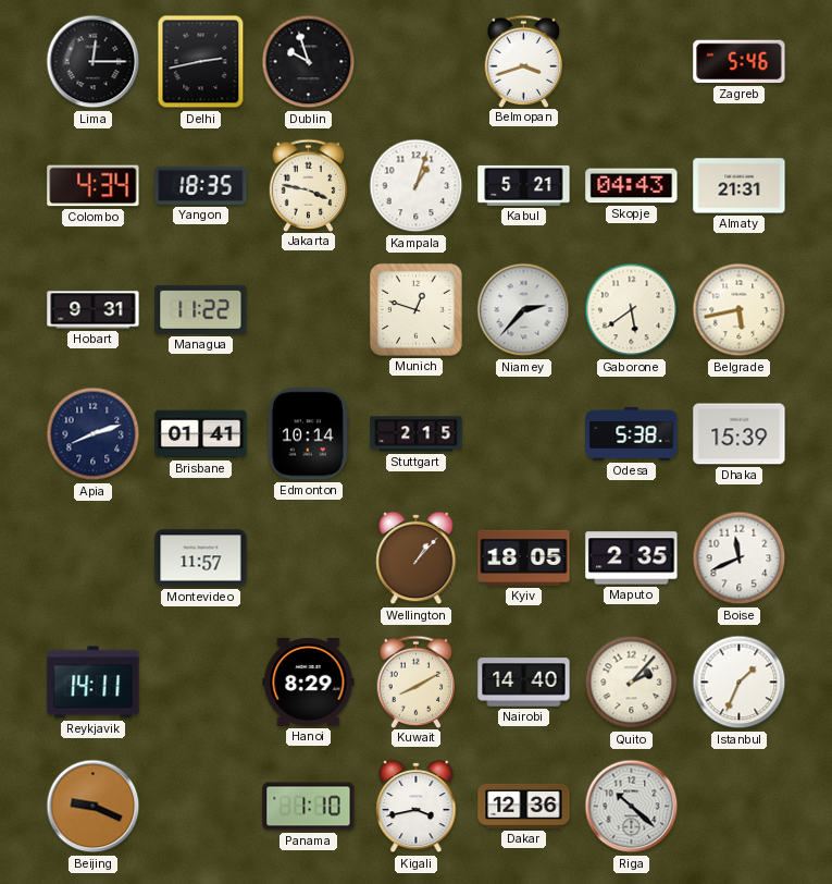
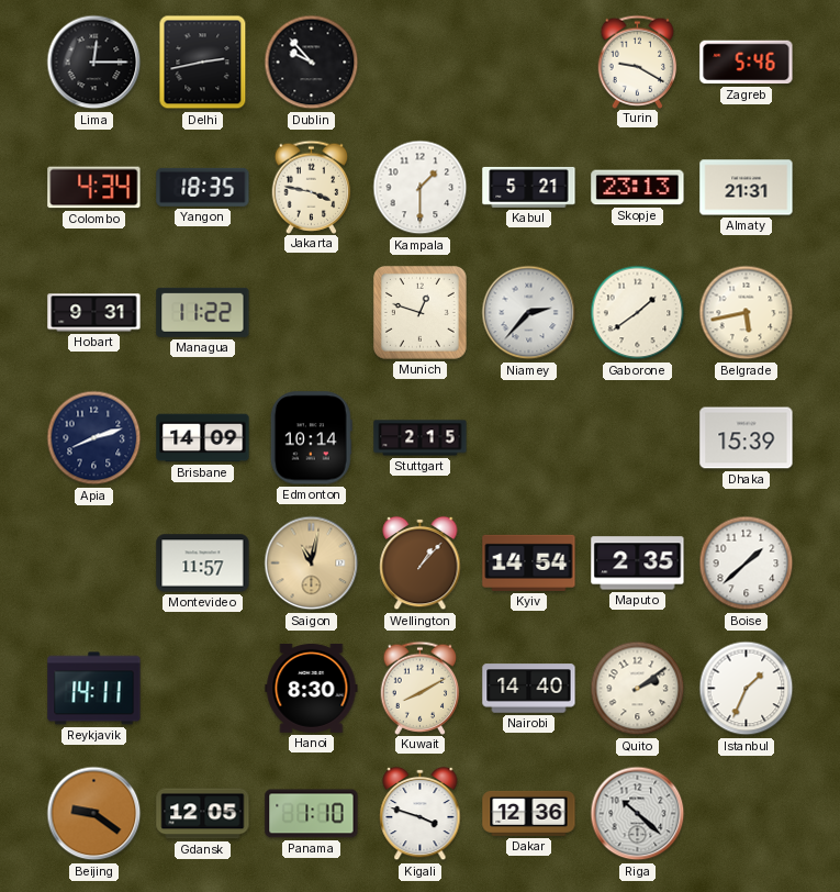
Dublin: 9:57 -> 9:53 (312, 63)
Belmopan: 3:42 -> none (524, 61)
Turin: none -> 9:20 (638, 62)
Kampala: 1:03 -> 1:30 (421, 188)
Skopje: 04:43 -> 23:13 (638, 188)
Gaborone: 5:39 -> 1:39 (638, 313)
Brisbane: 01:41 -> 14:09 (203, 438)
Odesa: 5:38 -> none (632, 433)
Saigon: none -> 11:02 (312, 564)
Kyiv: 18:05 -> 14:54 (529, 562)
Boise: 11:41 -> 1:38 (747, 564)
Hanoi: 8:29 -> 8:30 (312, 688)
Quito: 2:07 -> 2:09 (638, 689)
Beijing: 9:19 -> 9:21 (94, 814)
Gdansk: none -> 12:05 (203, 814)
Kigali: 3:43 -> 3:48 (421, 814)
